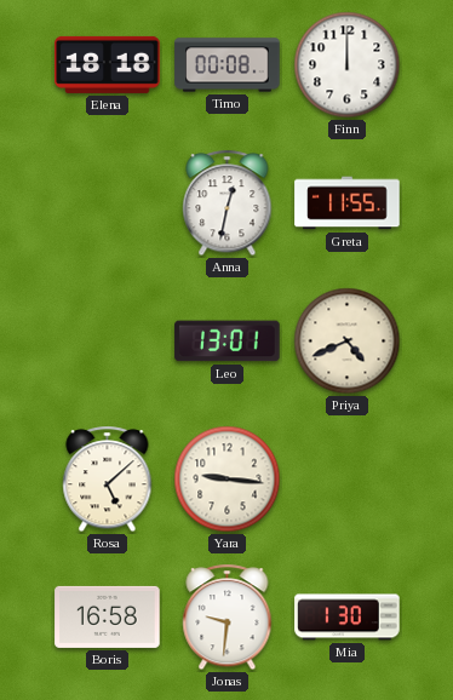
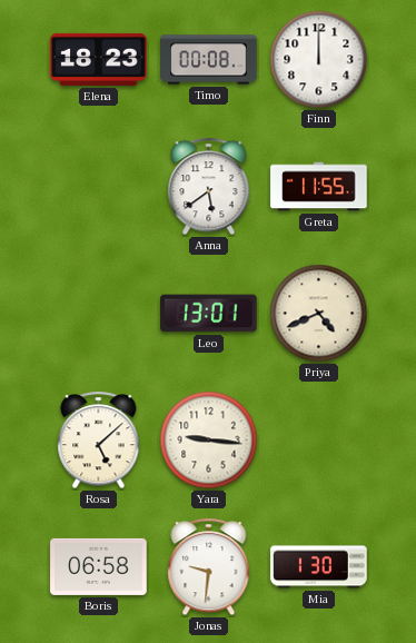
Elena: 18:18 -> 18:23 (99, 59)
Anna: 12:32 -> 5:39 (209, 187)
Boris: 16:58 -> 06:58 (99, 566)
